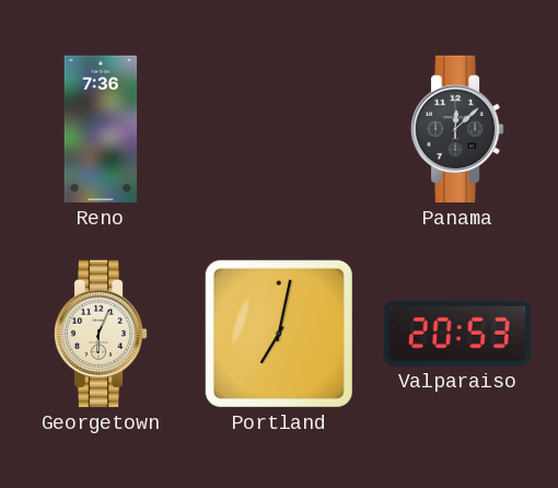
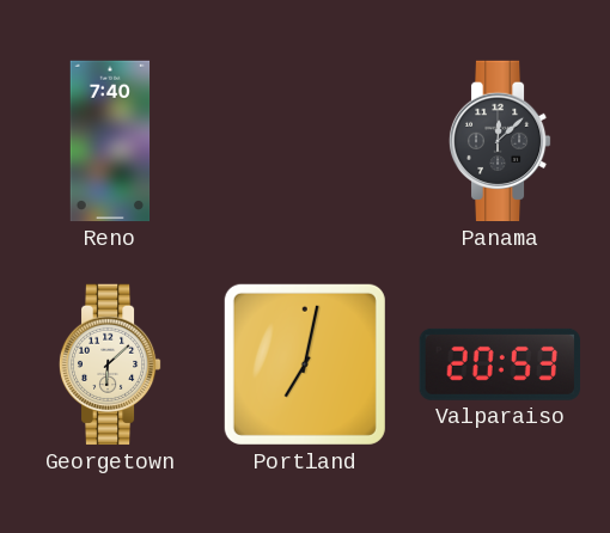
Reno: 7:36 -> 7:40 (110, 141)
Georgetown: 6:04 -> 6:08 (110, 364)
